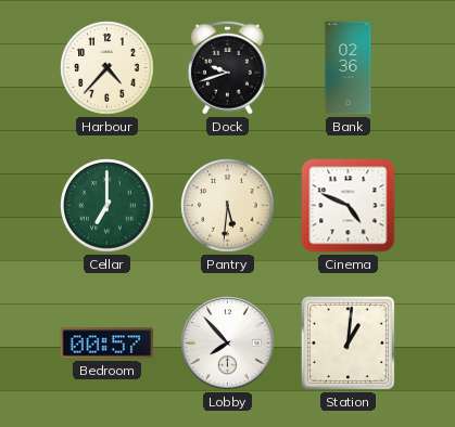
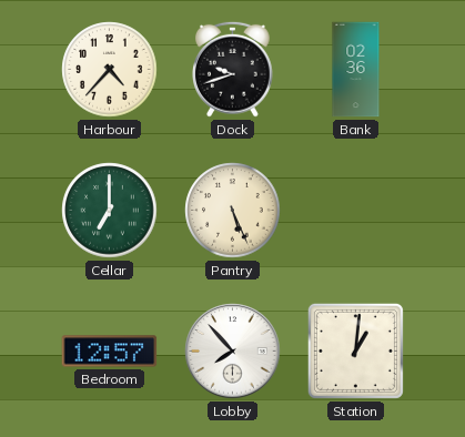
Pantry: 5:31 -> 5:26 (233, 211)
Cinema: 4:49 -> none (349, 206)
Bedroom: 00:57 -> 12:57 (110, 352)
